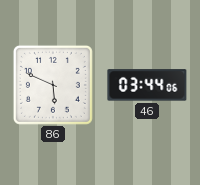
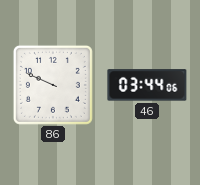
86: 5:49 -> 9:49 (53, 85)
